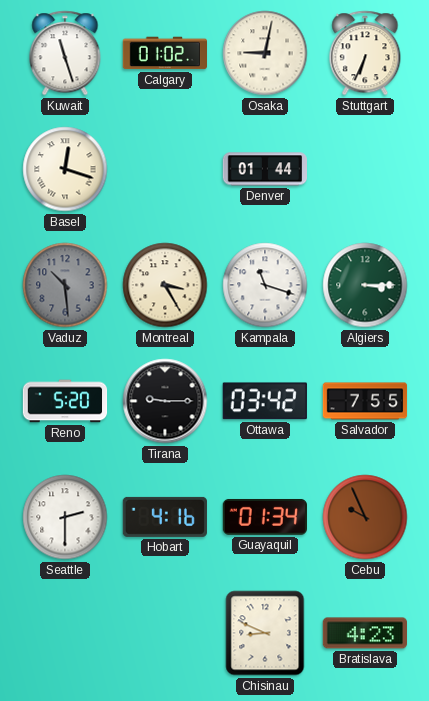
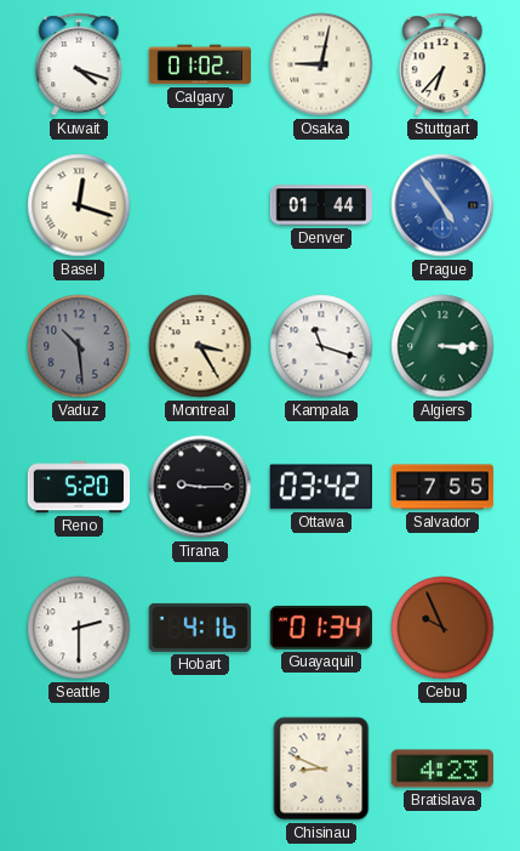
Kuwait: 11:27 -> 4:18 (79, 64)
Stuttgart: 6:34 -> 6:37 (442, 64)
Prague: none -> 4:54 (442, 205)
